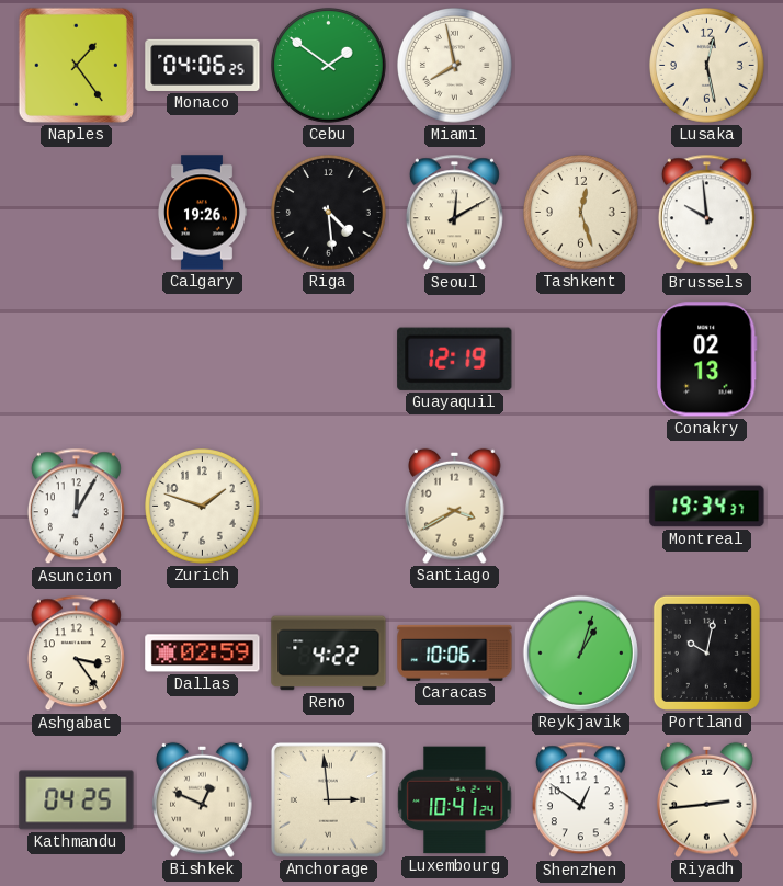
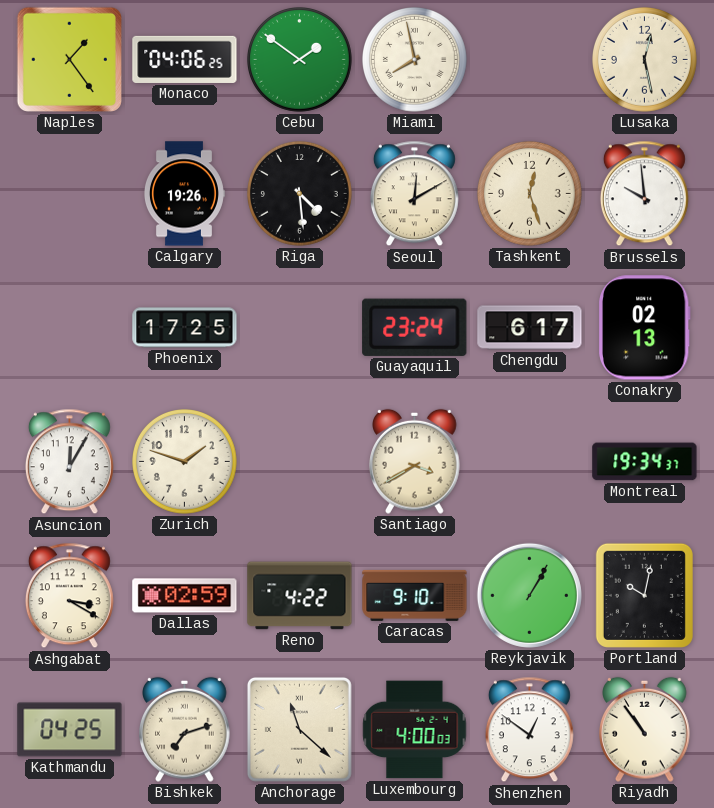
Phoenix: none -> 17:25 (185, 328)
Guayaquil: 12:19 -> 23:24 (415, 327)
Chengdu: none -> 6:17 (530, 328)
Ashgabat: 3:24 -> 3:20 (69, 596)
Caracas: 10:06 -> 9:10 (415, 595)
Reykjavik: 1:03 -> 1:05 (529, 595)
Bishkek: 12:49 -> 7:12 (185, 729)
Anchorage: 2:59 -> 11:22 (299, 729)
Luxembourg: 10:41 -> 4:00 (415, 730)
Riyadh: 2:44 -> 10:54 (645, 729)
